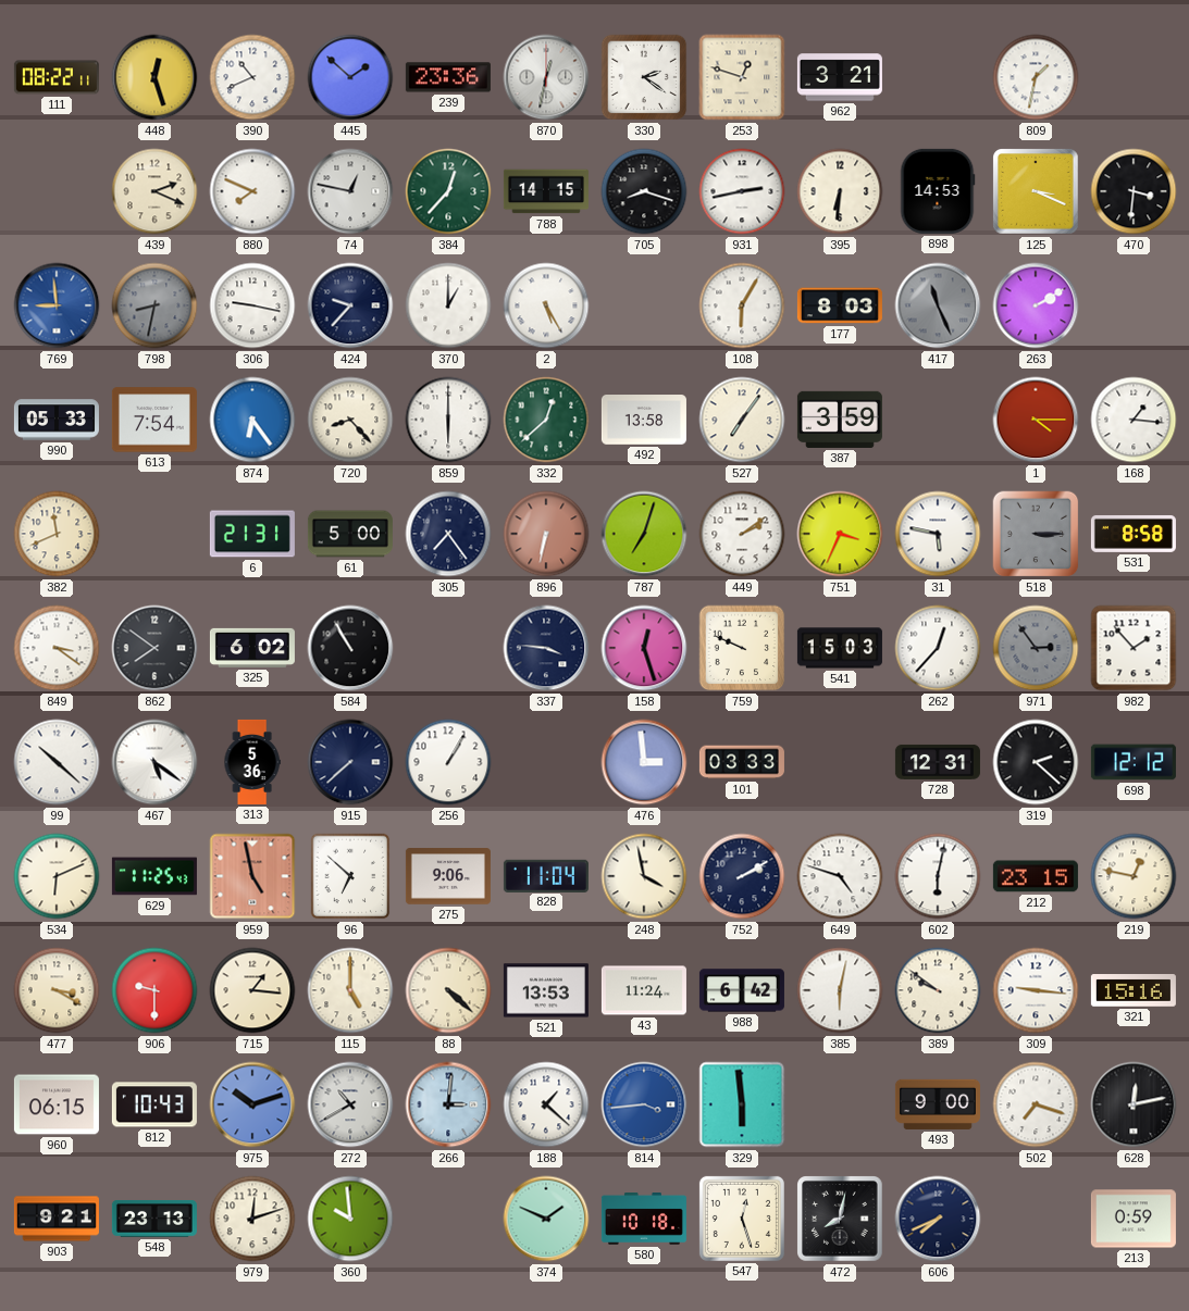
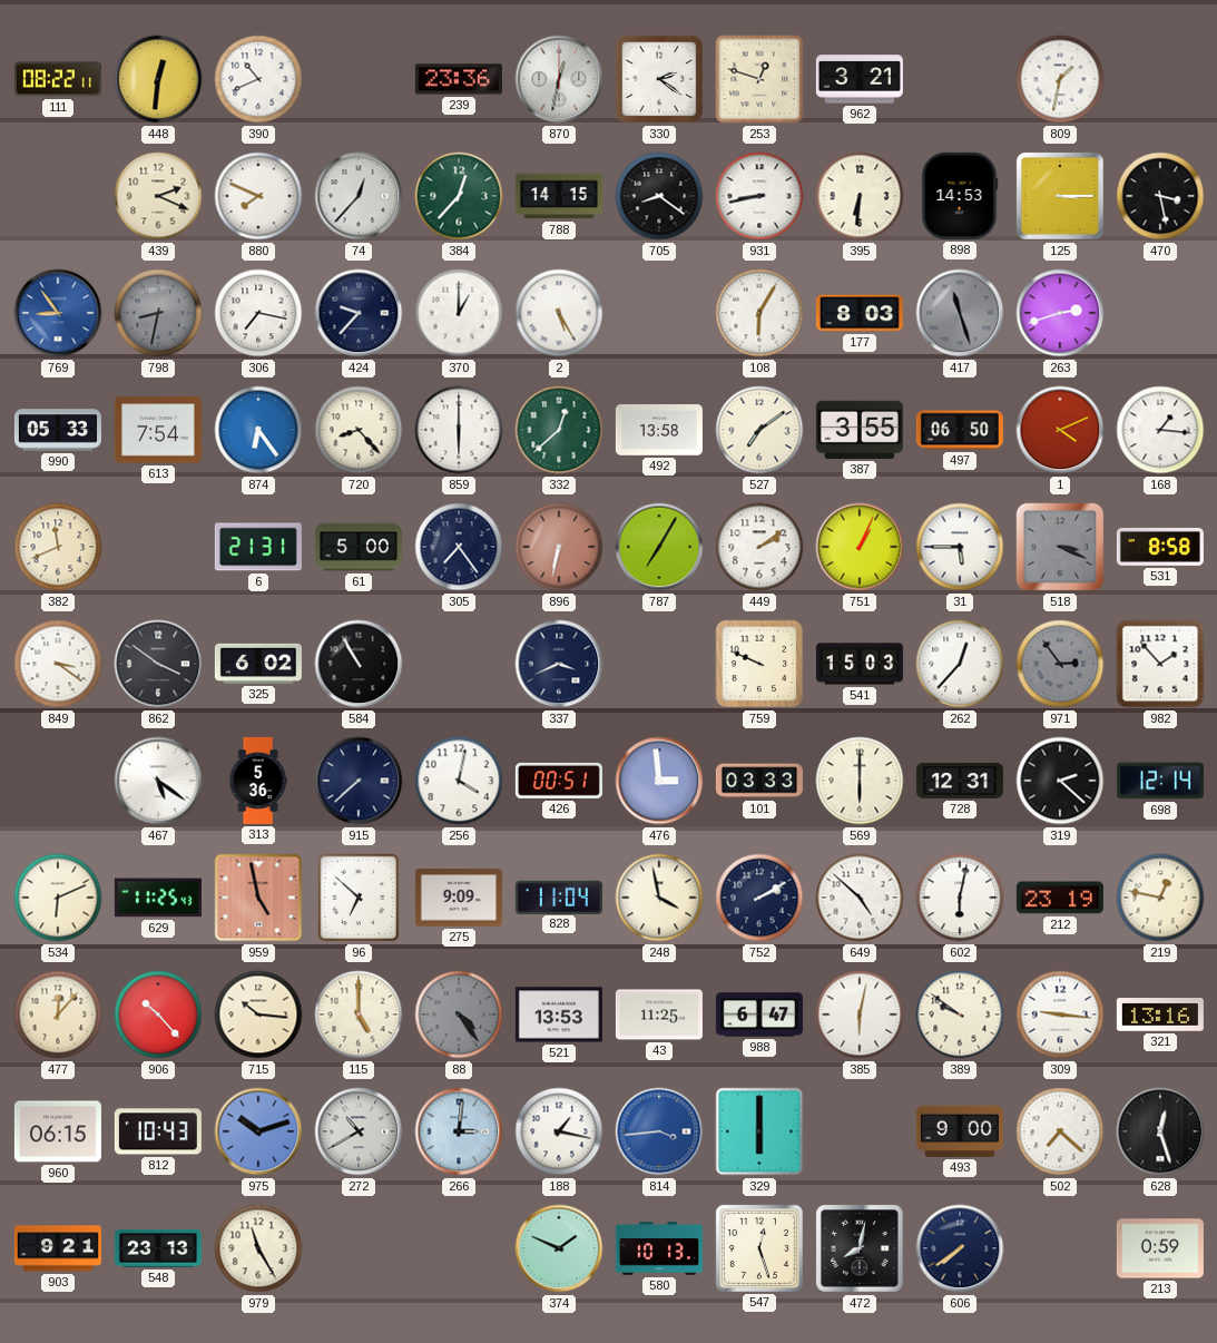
448: 12:27 -> 12:31 (158, 79)
445: 1:52 -> none (350, 77)
74: 12:47 -> 12:37 (359, 196)
705: 8:18 -> 8:21 (659, 196)
931: 2:43 -> 8:43 (759, 196)
125: 3:19 -> 3:15 (1060, 196)
470: 3:31 -> 3:28 (1160, 196)
769: 8:59 -> 8:54 (58, 313)
306: 9:17 -> 7:17 (258, 313)
417: 11:26 -> 11:27 (960, 313)
263: 2:10 -> 2:42 (1060, 313)
527: 7:06 -> 7:09 (759, 430)
387: 3:59 -> 3:55 (860, 430)
497: none -> 06:50 (960, 430)
1: 4:15 -> 4:11 (1060, 430)
787: 7:03 -> 7:05 (659, 547)
751: 3:34 -> 1:04 (860, 547)
31: 5:47 -> 5:45 (960, 547)
518: 3:15 -> 3:19 (1060, 547)
862: 7:51 -> 3:51 (158, 664)
337: 3:46 -> 3:41 (559, 664)
158: 12:27 -> none (644, 648)
99: 10:22 -> none (57, 762)
256: 1:05 -> 4:02 (459, 781)
426: none -> 00:51 (559, 781)
569: none -> 6:00 (860, 781)
698: 12:12 -> 12:14 (1160, 781)
275: 9:06 -> 9:09 (459, 898)
649: 4:48 -> 4:52 (860, 898)
212: 23:15 -> 23:19 (1060, 898)
477: 3:20 -> 12:07 (58, 1014)
906: 9:30 -> 10:23 (158, 1014)
715: 1:16 -> 10:16 (258, 1014)
88: 4:22 -> 4:24 (459, 1014)
88 dial: cream -> grey (459, 1014)
43: 11:24 -> 11:25 (659, 1014)
988: 6:42 -> 6:47 (759, 1014)
321: 15:16 -> 13:16 (1160, 1016)
188: 1:22 -> 1:17 (559, 1131)
329: 5:59 -> 6:00 (759, 1131)
502: 7:18 -> 7:22 (1060, 1131)
628: 12:13 -> 12:27 (1160, 1131)
979: 12:12 -> 11:25 (258, 1248)
360: 9:59 -> none (350, 1219)
580: 10:18 -> 10:13 (659, 1249)
606: 7:41 -> 7:39 (960, 1248)
